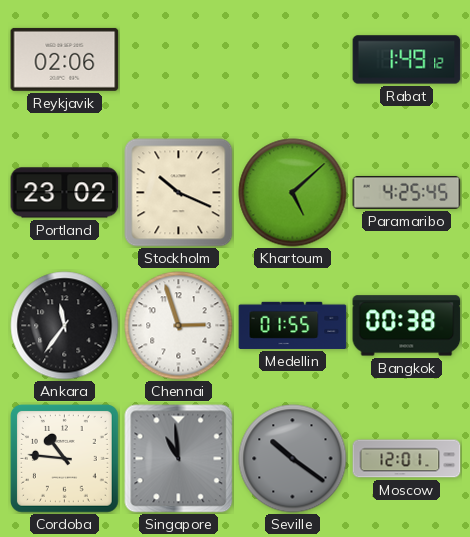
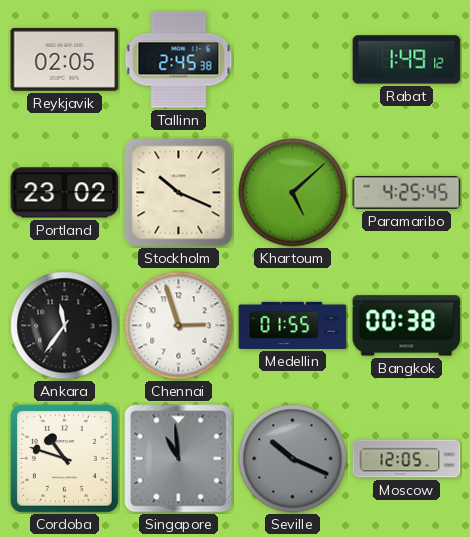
Reykjavik: 02:06 -> 02:05 (65, 59)
Tallinn: none -> 2:45 (179, 60)
Cordoba: 10:46 -> 10:48 (64, 458)
Seville: 10:21 -> 10:19 (293, 459)
Moscow: 12:01 -> 12:05 (407, 459)
